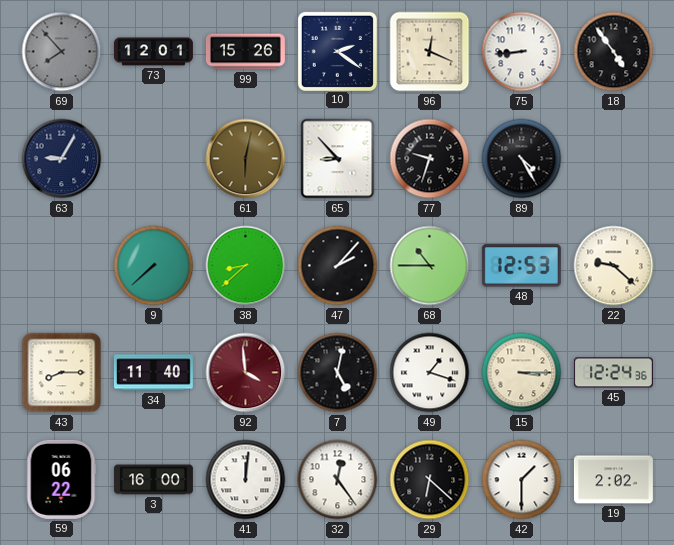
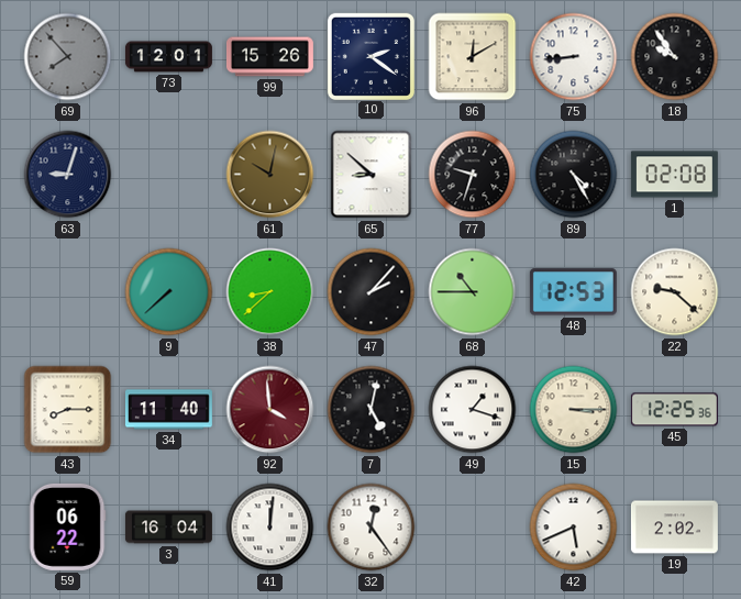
96: 12:19 -> 12:10 (473, 57)
18: 4:54 -> 9:54 (675, 57)
63: 9:05 -> 9:03 (68, 175)
61: 6:02 -> 10:02 (270, 175)
65: 8:53 -> 8:52 (372, 175)
1: none -> 02:08 (674, 175)
45: 12:24 -> 12:25 (674, 410)
3: 16:00 -> 16:04 (168, 528)
29: 6:22 -> none (430, 480)
42: 1:30 -> 5:41 (574, 528)
